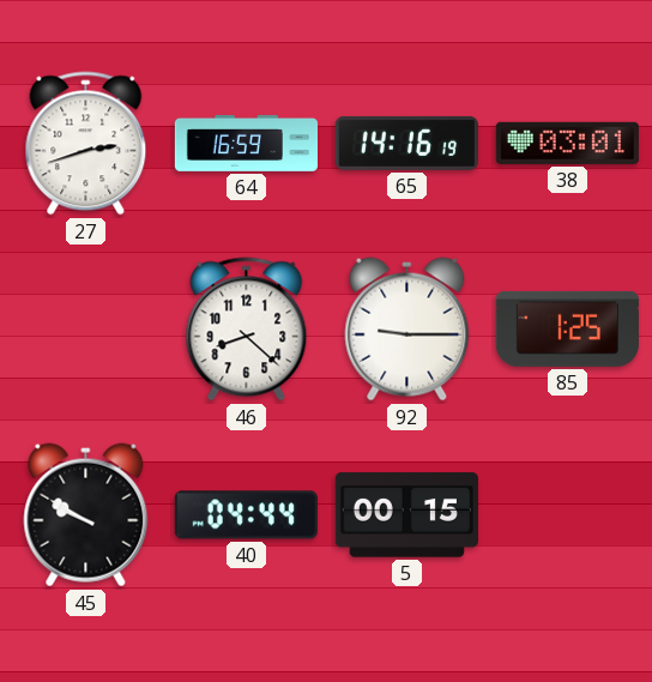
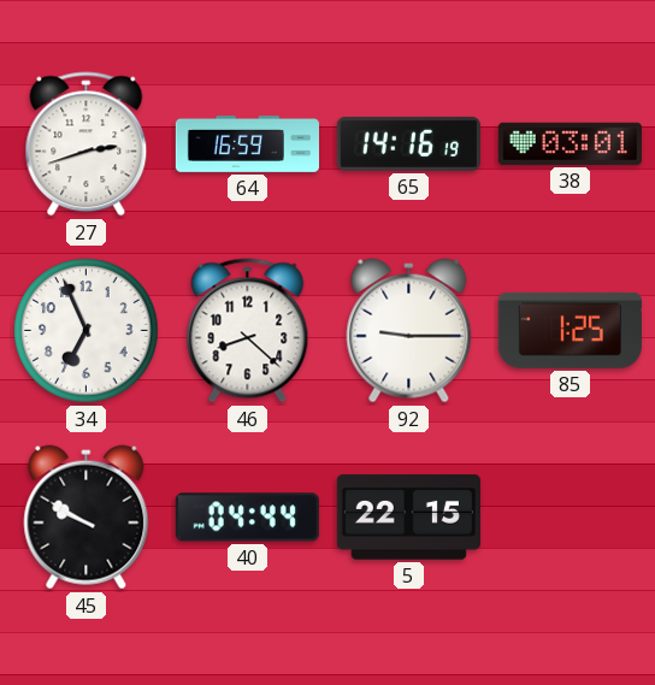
34: none -> 6:56 (87, 331)
5: 00:15 -> 22:15 (408, 518)
